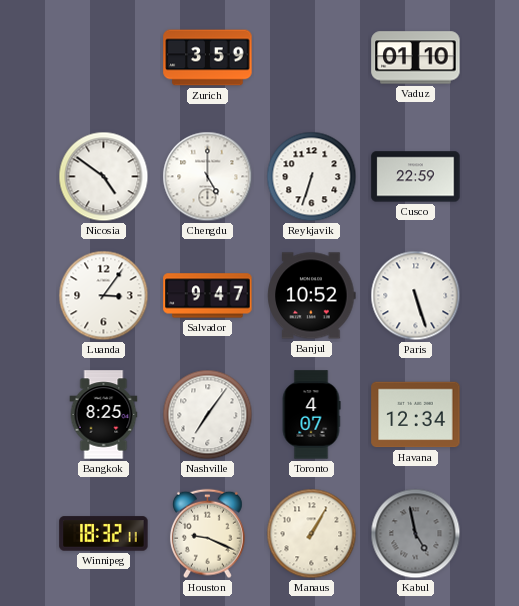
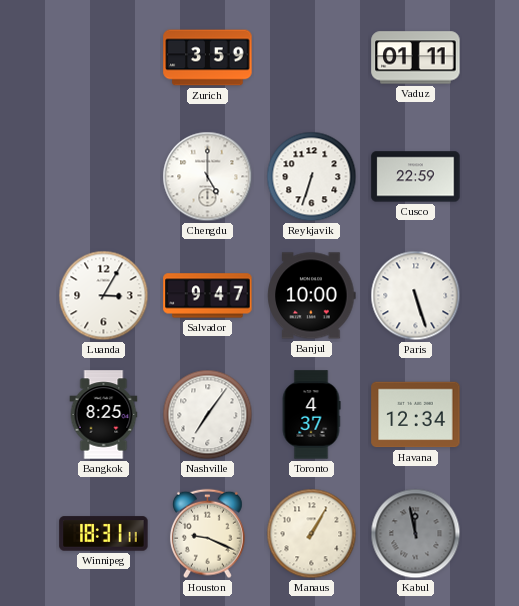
Vaduz: 01:10 -> 01:11 (416, 58)
Nicosia: 4:51 -> none (104, 177)
Luanda: 3:06 -> 3:05 (104, 296)
Banjul: 10:52 -> 10:00 (312, 296)
Toronto: 4:07 -> 4:37 (311, 415)
Winnipeg: 18:32 -> 18:31 (104, 534)
Kabul: 4:58 -> 11:58 (416, 534)
